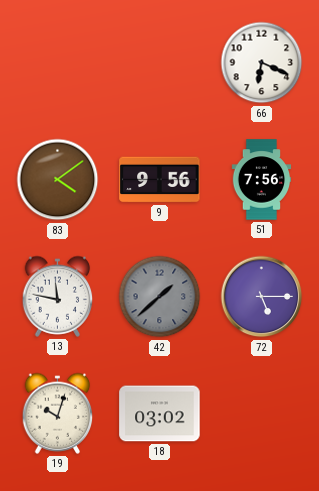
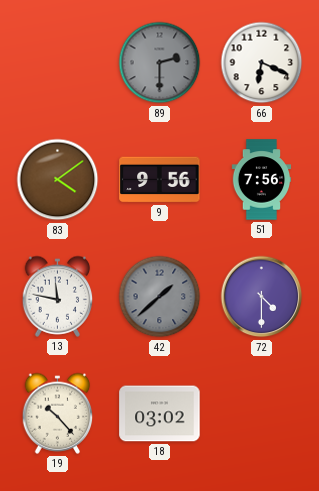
89: none -> 2:30 (160, 63)
72: 5:15 -> 4:30 (262, 297)
19: 10:03 -> 10:23 (58, 413)
